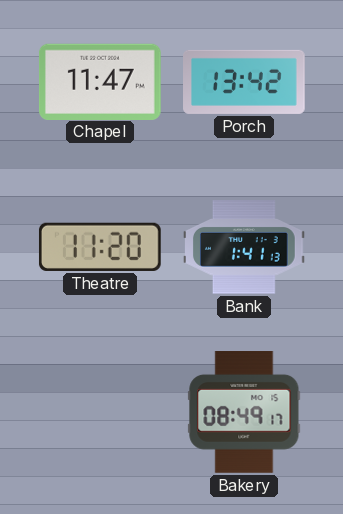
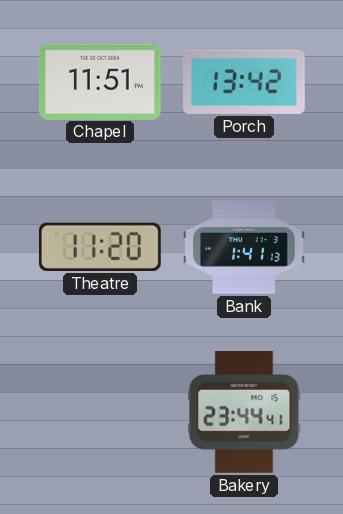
Chapel: 11:47 -> 11:51 (100, 81)
Bakery: 08:49 -> 23:44 (244, 413)
